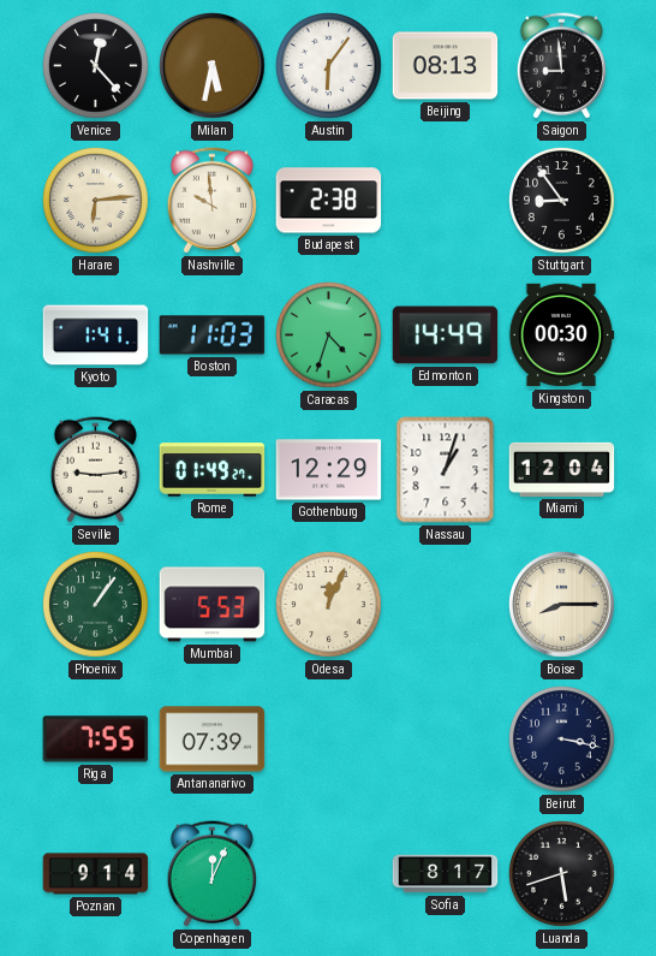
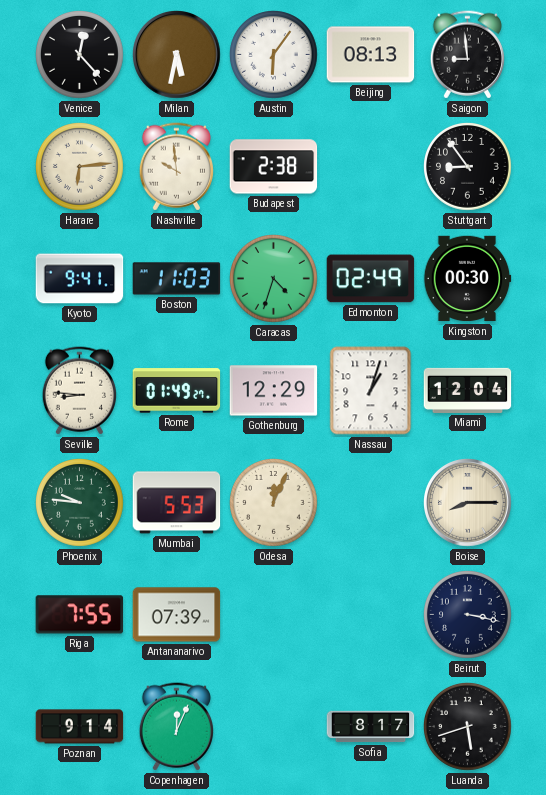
Kyoto: 1:41 -> 9:41 (80, 279)
Edmonton: 14:49 -> 02:49 (371, 279)
Seville: 9:14 -> 8:46 (79, 391)
Phoenix: 1:06 -> 9:46 (80, 503)
